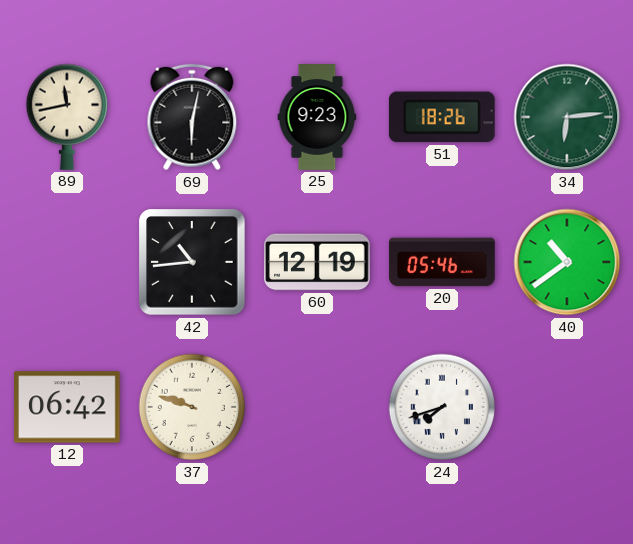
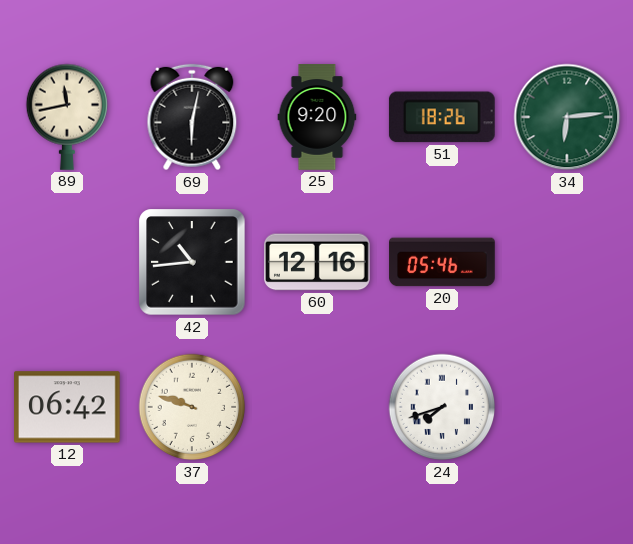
25: 9:23 -> 9:20 (317, 117)
60: 12:19 -> 12:16 (318, 262)
40: 10:39 -> none (567, 262)
